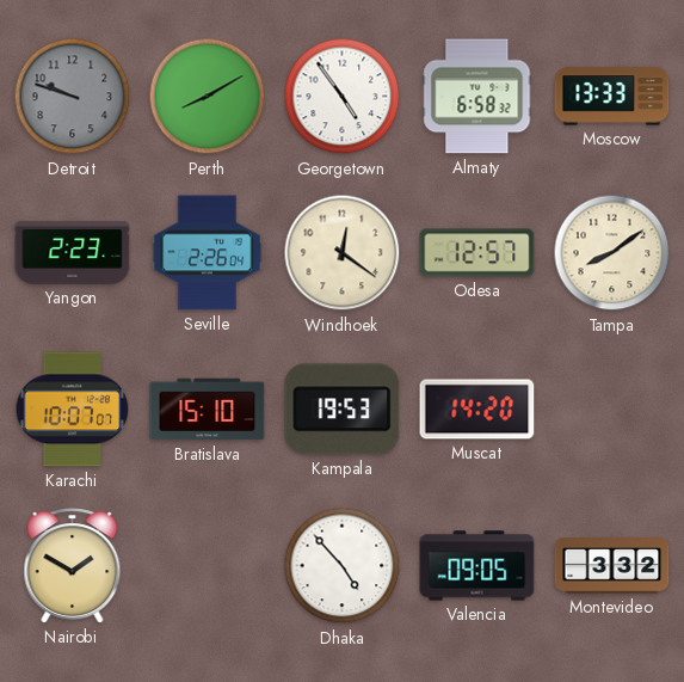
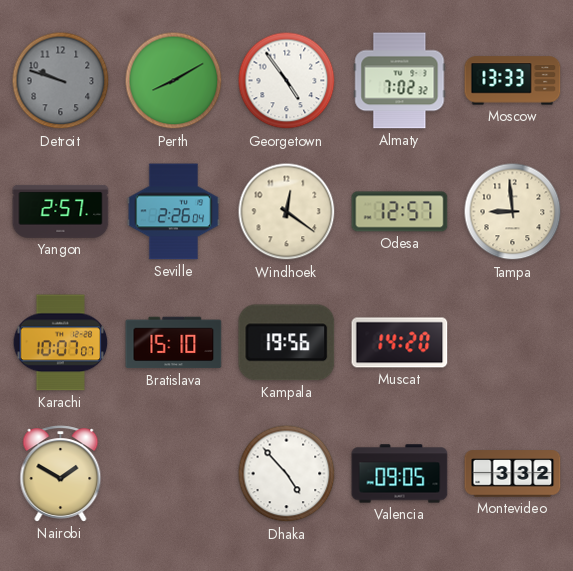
Almaty: 6:58 -> 7:02 (400, 81)
Yangon: 2:23 -> 2:57 (61, 211)
Tampa: 8:09 -> 8:59 (513, 212)
Kampala: 19:53 -> 19:56 (287, 343)
